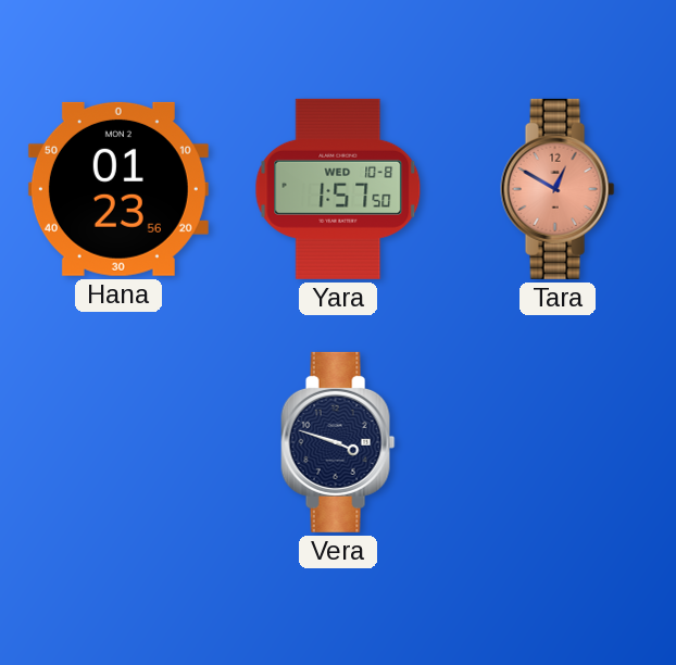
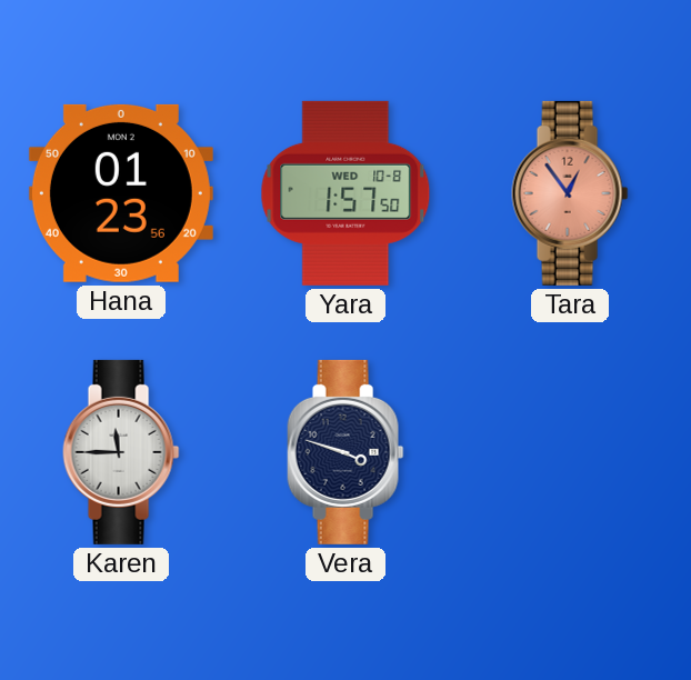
Tara: 12:50 -> 12:54 (570, 193)
Karen: none -> 11:45 (121, 452)
